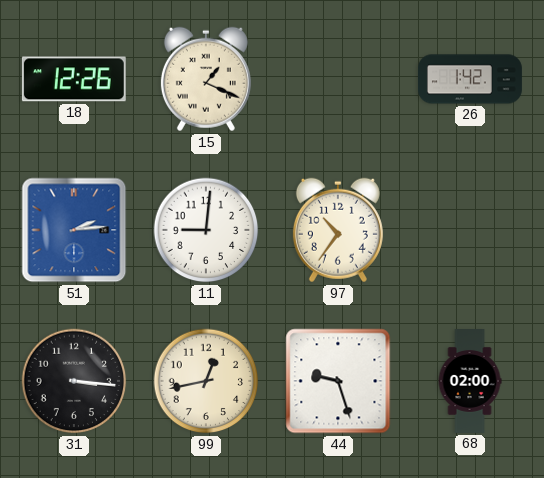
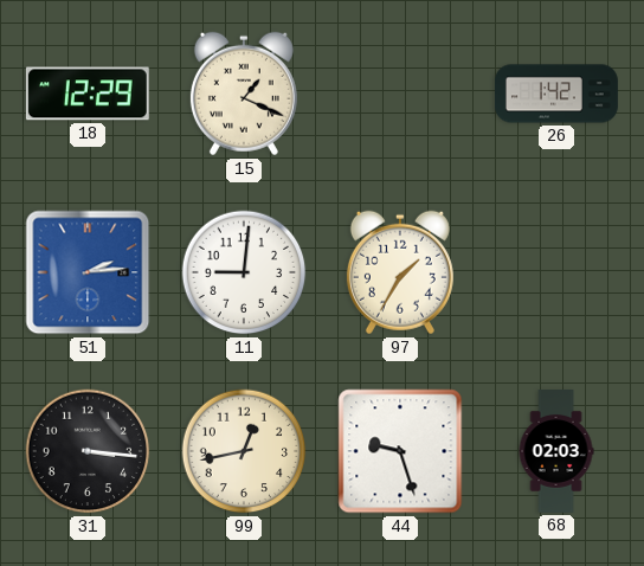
18: 12:26 -> 12:29 (88, 94)
97: 10:36 -> 1:35 (400, 272)
68: 02:00 -> 02:03 (556, 452)
